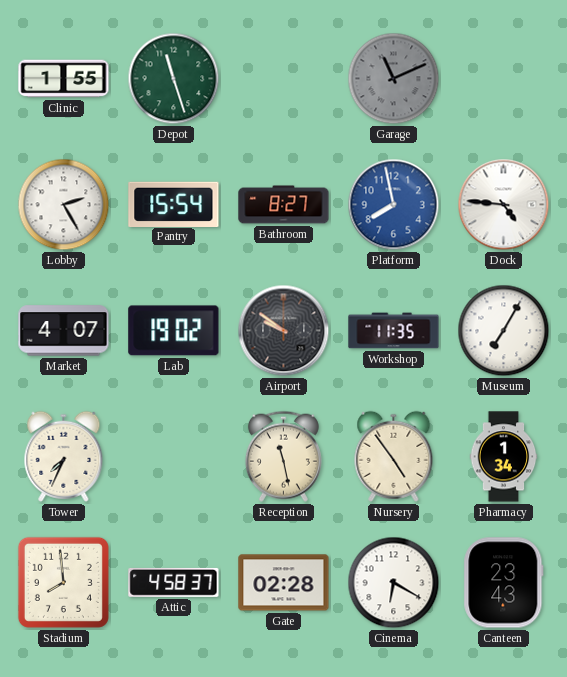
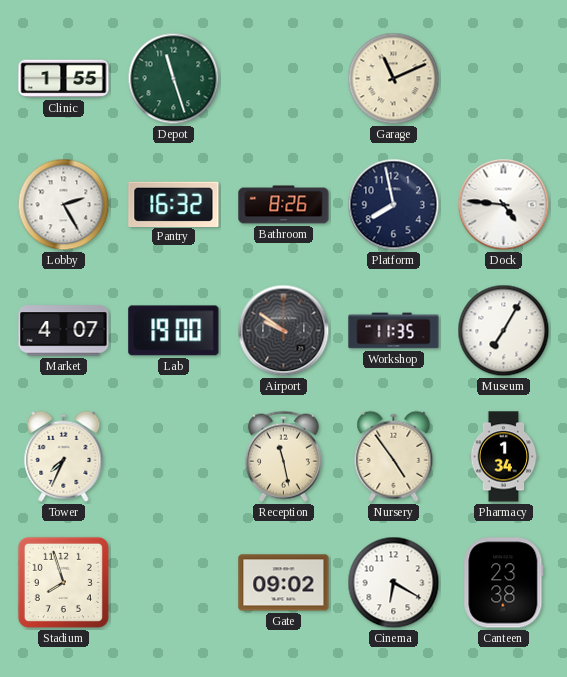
Garage dial: grey -> cream (394, 79)
Pantry: 15:54 -> 16:32 (174, 204)
Bathroom: 8:27 -> 8:26 (284, 205)
Platform dial: blue -> navy (394, 205)
Lab: 19:02 -> 19:00 (174, 331)
Stadium: 7:59 -> 7:57 (63, 582)
Attic: 4:58 -> none (174, 582)
Gate: 02:28 -> 09:02 (284, 583)
Canteen: 23:43 -> 23:38 (504, 583)
